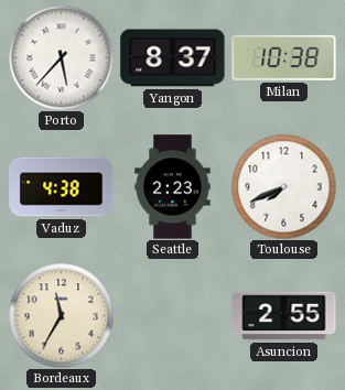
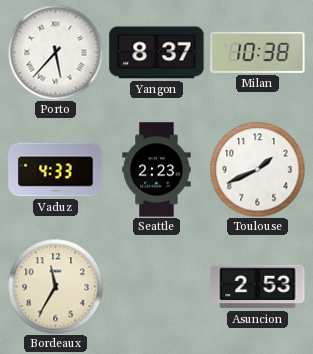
Vaduz: 4:38 -> 4:33 (56, 170)
Toulouse: 7:41 -> 1:41 (257, 169)
Asuncion: 2:55 -> 2:53 (258, 287)
